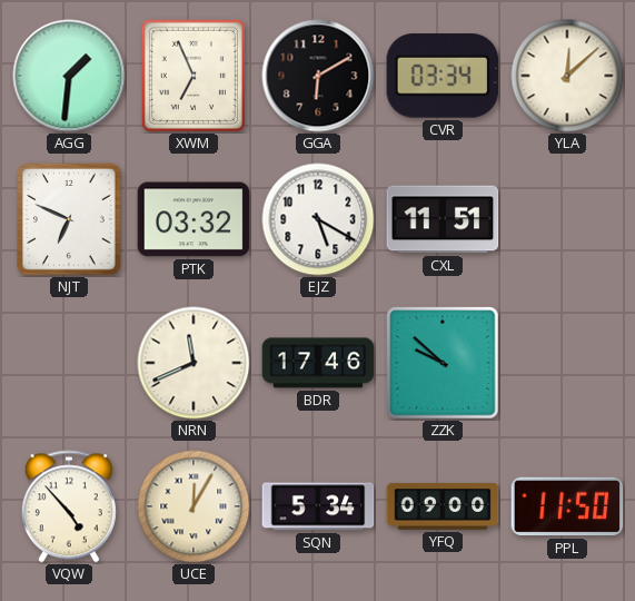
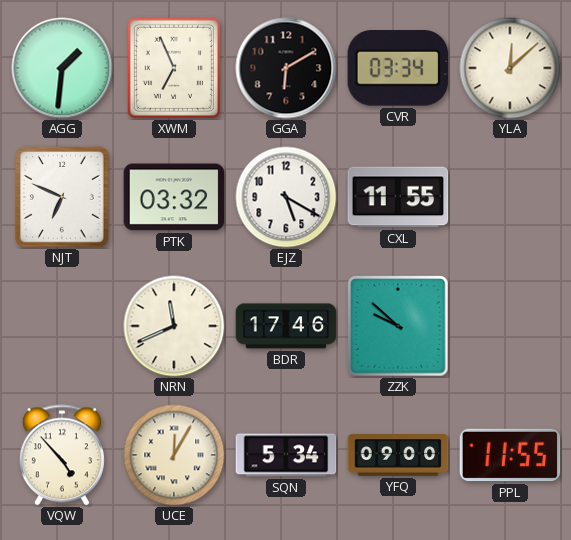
CXL: 11:51 -> 11:55 (398, 197)
PPL: 11:50 -> 11:55 (510, 455)
